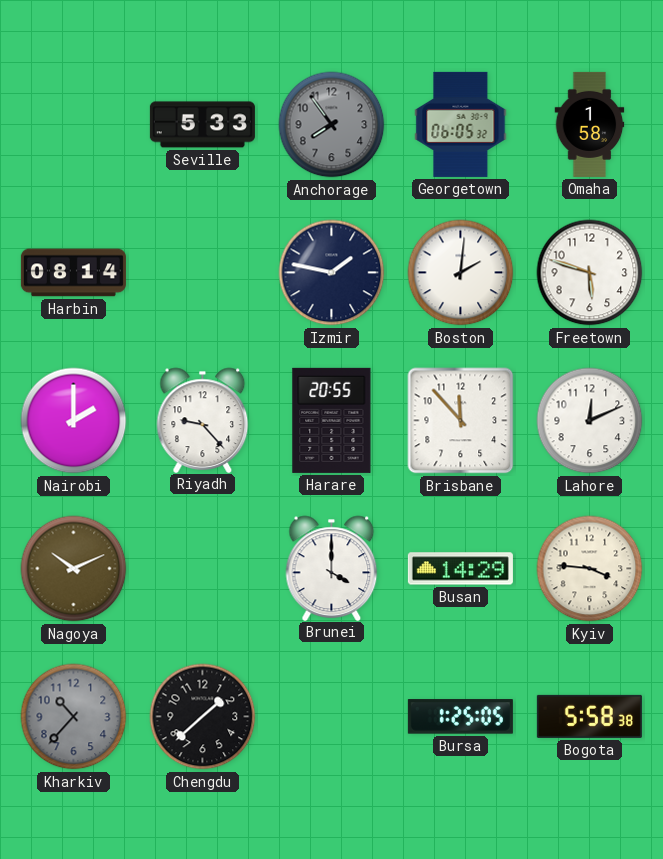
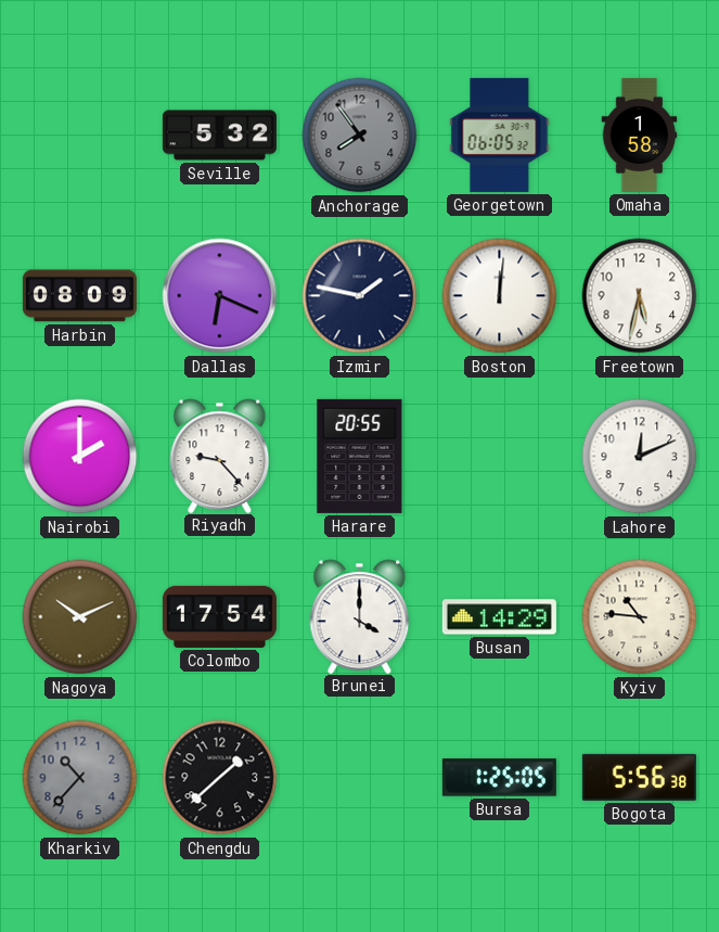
Seville: 5:33 -> 5:32 (219, 136)
Harbin: 08:14 -> 08:09 (79, 296)
Dallas: none -> 6:19 (220, 296)
Boston: 2:01 -> 12:01 (500, 296)
Freetown: 5:48 -> 5:32 (640, 296)
Brisbane: 11:53 -> none (461, 421)
Colombo: none -> 17:54 (219, 616)
Kyiv: 3:46 -> 10:46 (640, 617)
Bogota: 5:58 -> 5:56 (639, 777)
